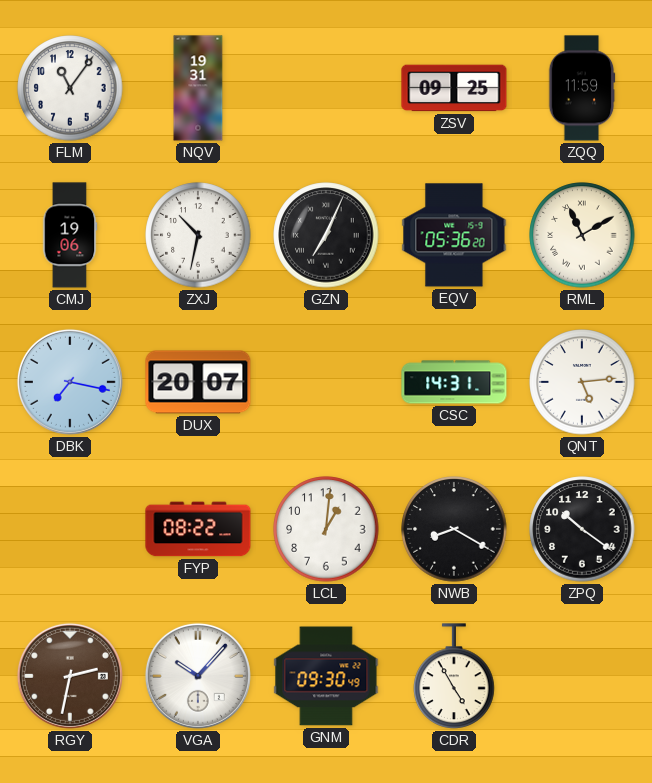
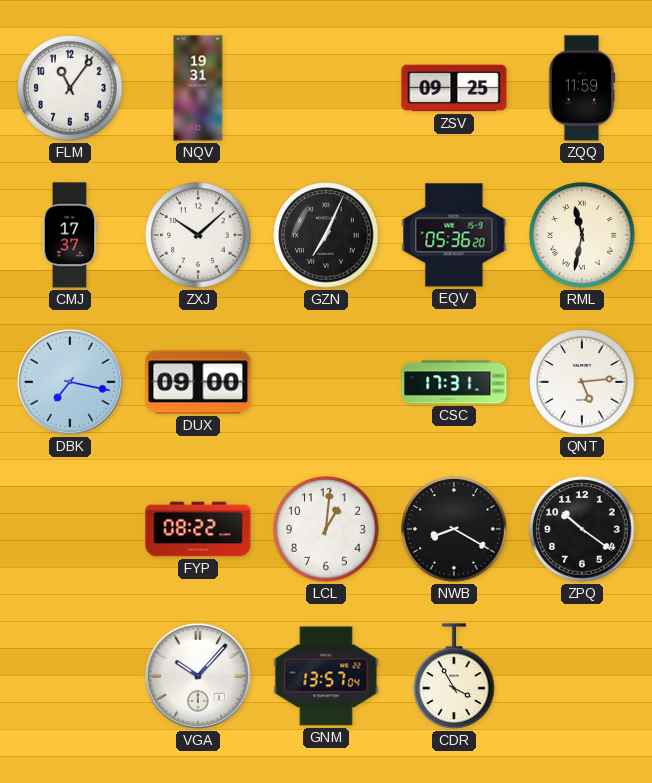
CMJ: 19:06 -> 17:37 (70, 235)
ZXJ: 10:32 -> 10:08 (198, 235)
RML: 11:10 -> 11:32 (582, 235)
DUX: 20:07 -> 09:00 (198, 382)
CSC: 14:31 -> 17:31 (454, 382)
RGY: 2:32 -> none (70, 676)
GNM: 09:30 -> 13:57 (326, 676)
CDR: 4:55 -> 3:55 (454, 676)
